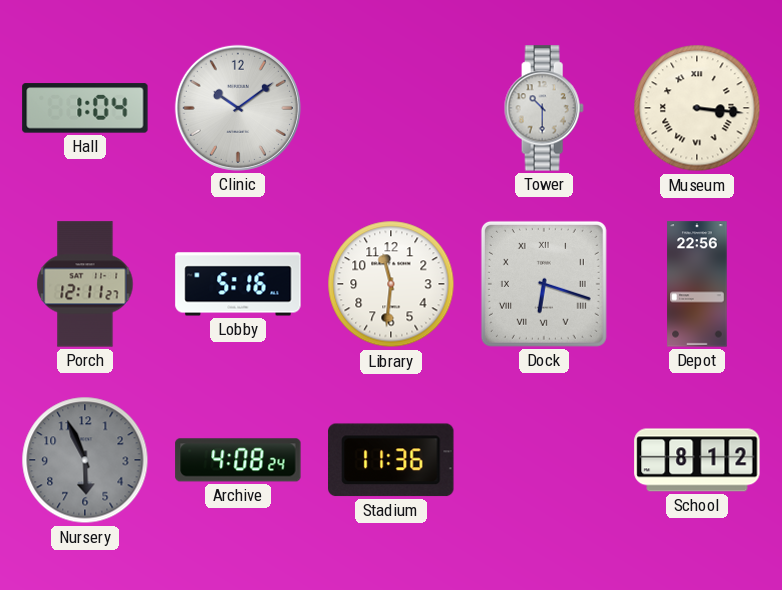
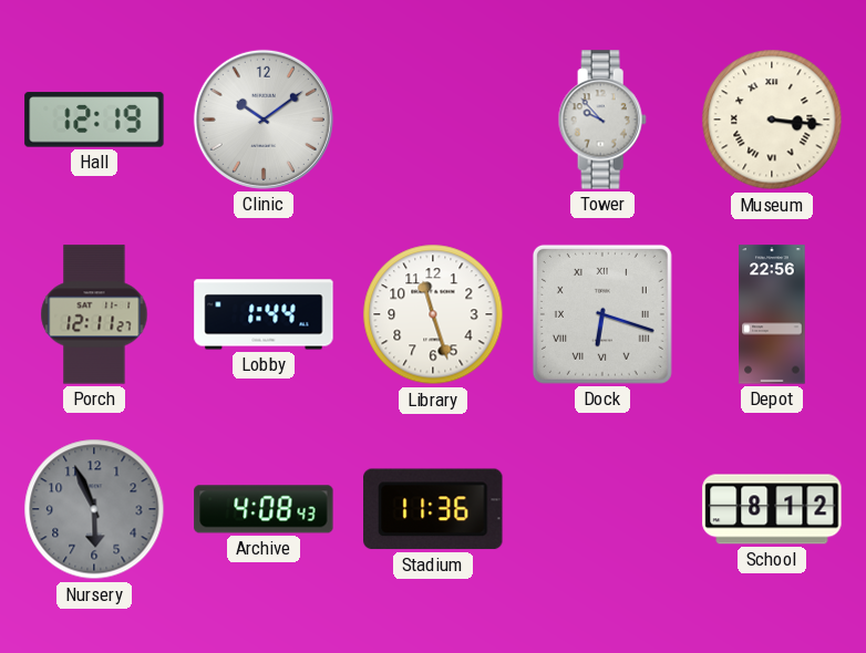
Hall: 1:04 -> 12:19 (94, 120)
Tower: 10:30 -> 9:53 (602, 120)
Lobby: 5:16 -> 1:44 (264, 314)
Library: 11:31 -> 11:27 (433, 314)
Archive: 4:08:24 -> 4:08:43 (264, 509)
